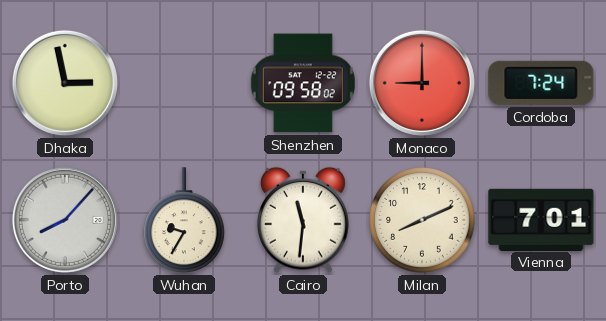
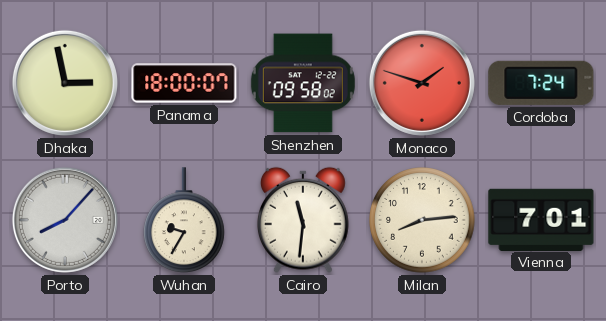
Panama: none -> 18:00 (184, 83)
Monaco: 9:00 -> 1:48 (422, 83)
Milan: 8:11 -> 8:14 (422, 220)
